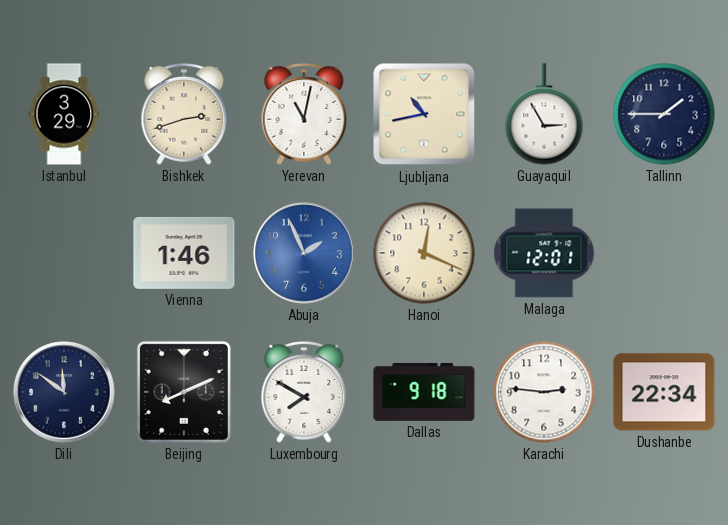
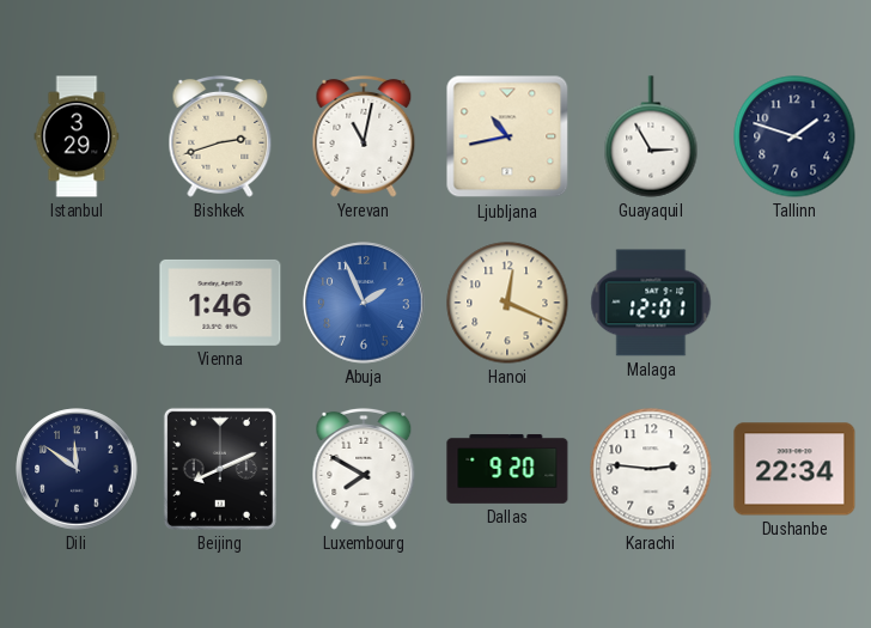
Tallinn: 1:45 -> 1:48 (794, 136)
Dallas: 9:18 -> 9:20 (507, 469)
